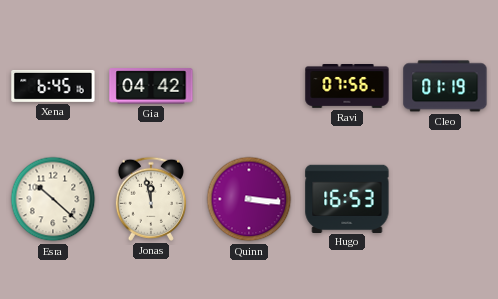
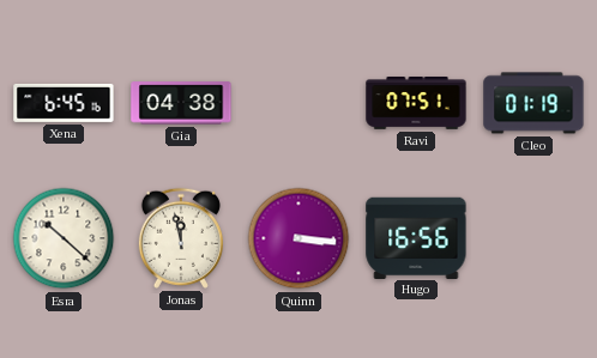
Gia: 04:42 -> 04:38 (181, 103)
Ravi: 07:56 -> 07:51 (416, 104)
Hugo: 16:53 -> 16:56 (416, 237)
